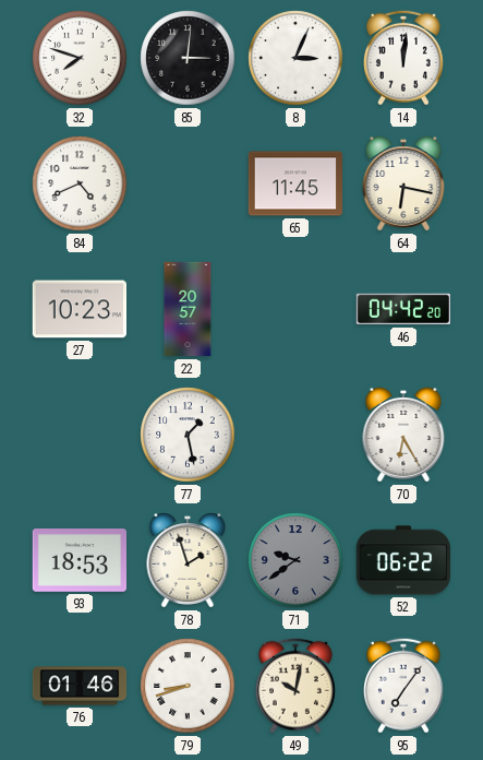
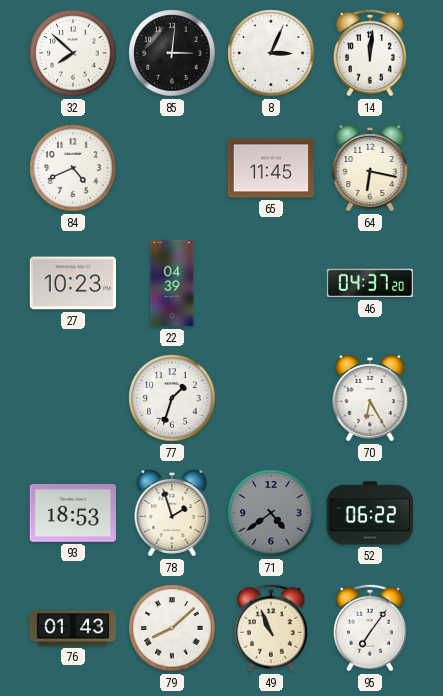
32: 7:48 -> 7:52 (73, 53)
22: 20:57 -> 04:39 (172, 283)
46: 04:42 -> 04:37 (369, 283)
77: 1:28 -> 1:33 (172, 398)
71: 9:39 -> 4:39 (271, 513)
76: 01:46 -> 01:43 (73, 628)
79: 8:42 -> 8:08 (172, 628)
49: 10:02 -> 10:56 (271, 628)
